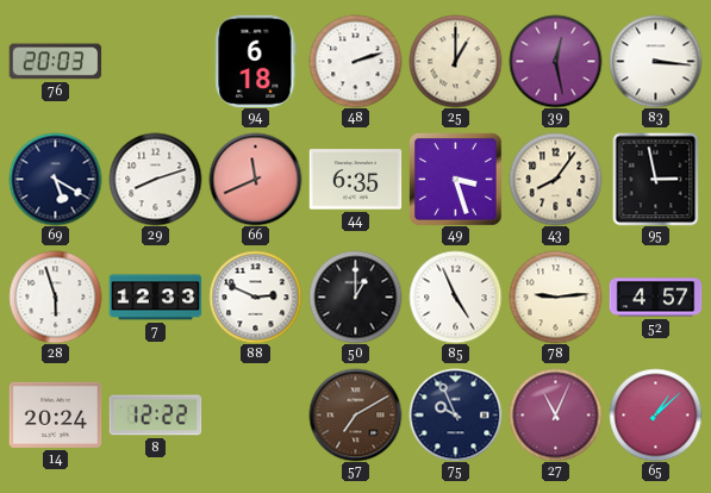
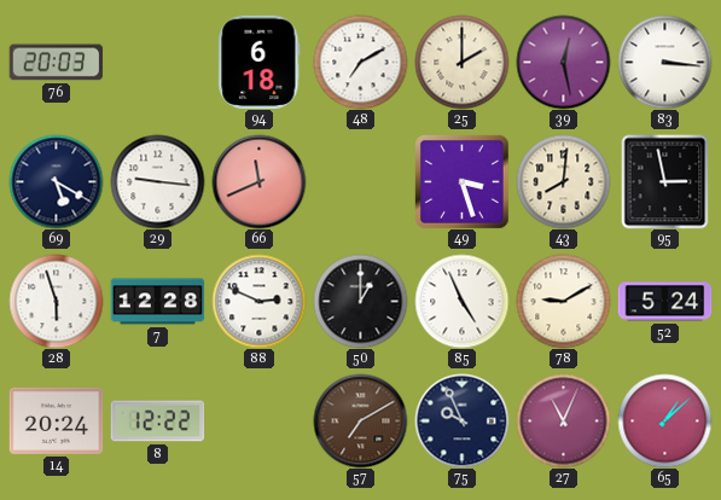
48: 2:12 -> 7:10 (360, 62)
25: 1:00 -> 2:00 (461, 62)
29: 8:12 -> 9:16 (157, 181)
44: 6:35 -> none (355, 180)
43: 8:06 -> 8:01 (563, 181)
7: 12:33 -> 12:28 (157, 302)
78: 9:14 -> 9:10 (563, 301)
52: 4:57 -> 5:24 (664, 302)
